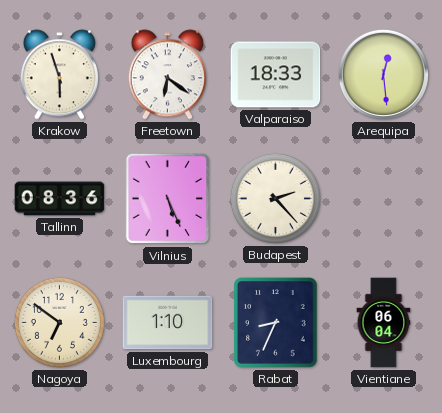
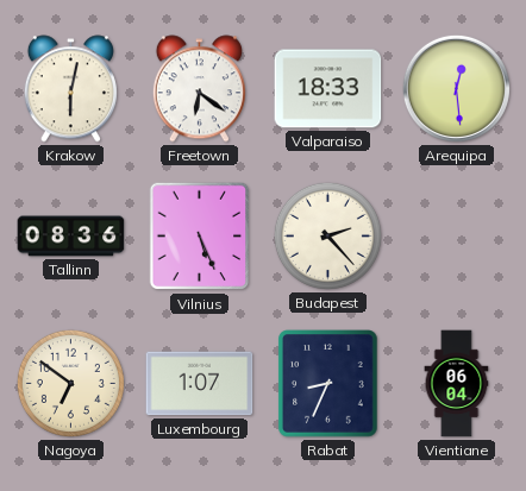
Krakow: 5:57 -> 6:02 (70, 89)
Luxembourg: 1:10 -> 1:07 (200, 384)
